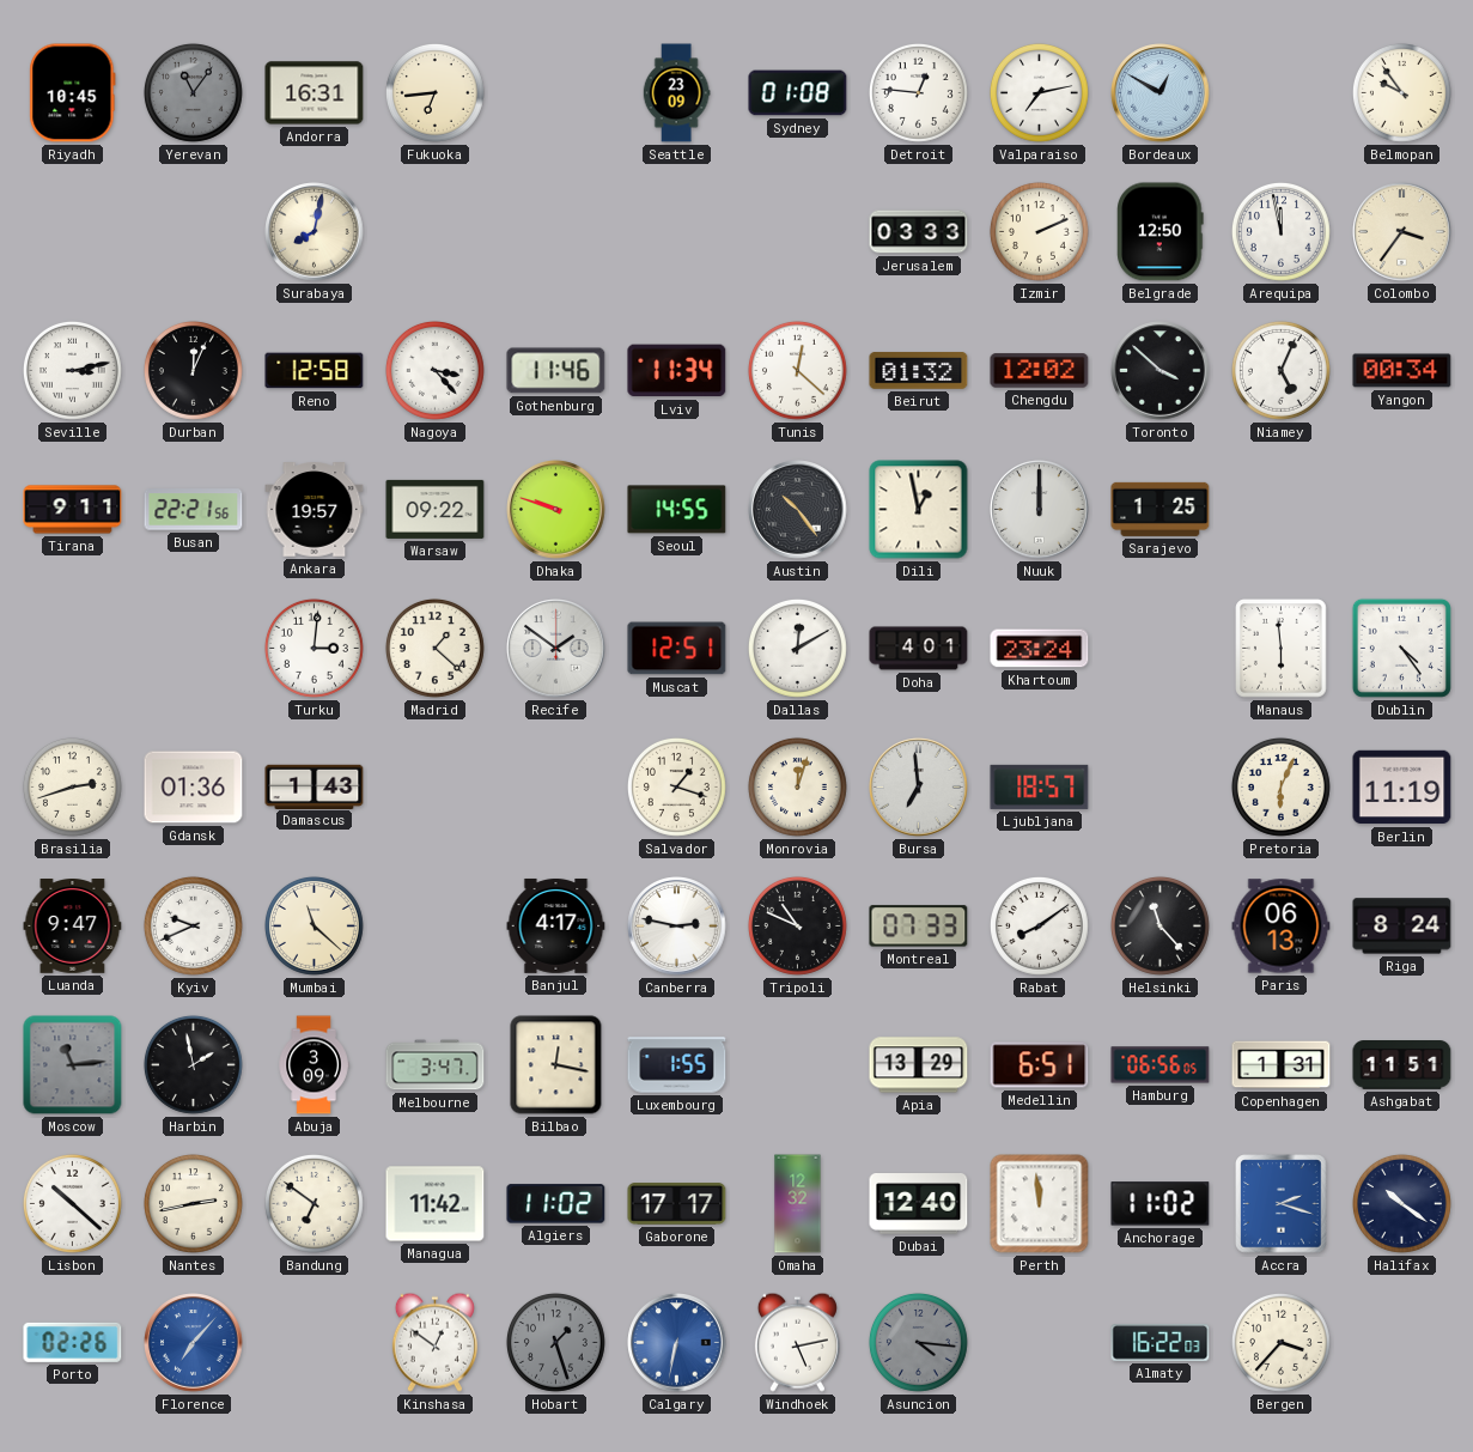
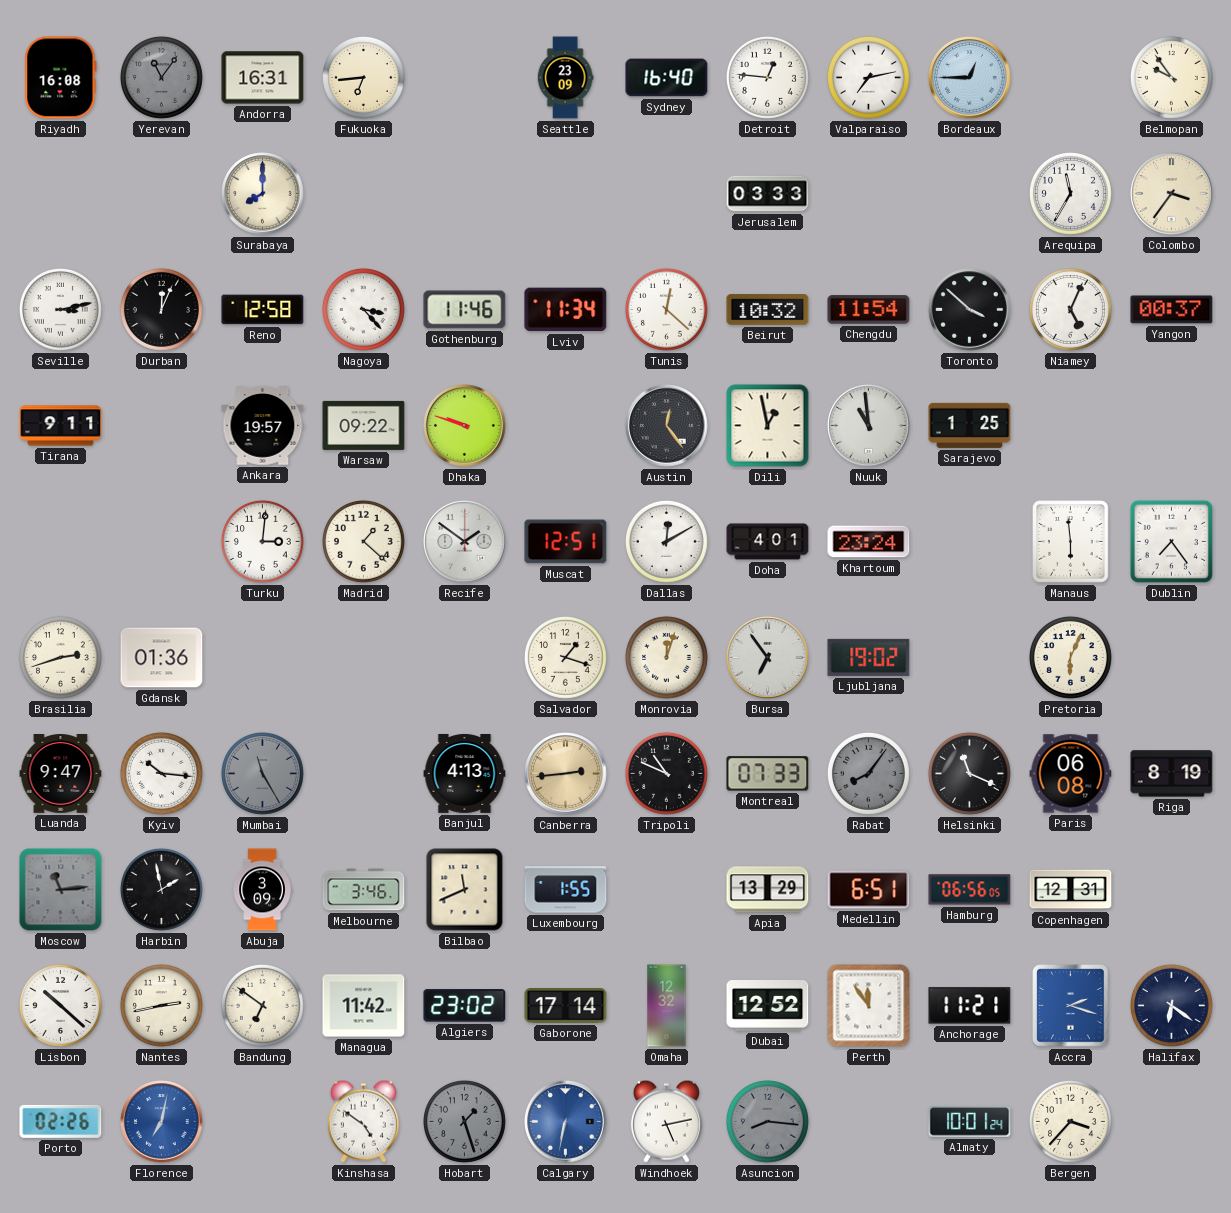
Riyadh: 10:45 -> 16:08 (61, 78)
Sydney: 01:08 -> 16:40 (667, 78)
Bordeaux: 12:50 -> 12:45 (970, 78)
Surabaya: 8:02 -> 8:00 (263, 194)
Izmir: 2:11 -> none (1039, 231)
Belgrade: 12:50 -> none (1161, 232)
Arequipa: 11:58 -> 11:35 (1070, 193)
Beirut: 01:32 -> 10:32 (768, 310)
Chengdu: 12:02 -> 11:54 (869, 310)
Yangon: 00:34 -> 00:37 (1172, 310)
Busan: 22:21 -> none (194, 510)
Seoul: 14:55 -> none (677, 510)
Austin: 10:24 -> 12:24 (667, 426)
Nuuk: 12:00 -> 10:59 (869, 426)
Dublin: 4:24 -> 7:24 (1171, 541)
Damascus: 1:43 -> none (315, 786)
Bursa: 6:59 -> 6:54 (768, 658)
Ljubljana: 18:57 -> 19:02 (869, 657)
Berlin: 11:19 -> none (1402, 788)
Kyiv: 9:41 -> 10:16 (161, 773)
Mumbai: 11:22 -> 11:25 (262, 773)
Mumbai dial: cream -> grey (262, 773)
Banjul: 4:17 -> 4:13 (465, 773)
Canberra: 2:47 -> 2:44 (566, 774)
Canberra dial: white -> champagne (566, 774)
Rabat: 8:09 -> 8:06 (868, 773)
Rabat dial: white -> grey (868, 773)
Helsinki: 11:23 -> 11:19 (969, 773)
Paris: 06:13 -> 06:08 (1071, 774)
Riga: 8:24 -> 8:19 (1172, 774)
Melbourne: 3:47 -> 3:46 (364, 890)
Bilbao: 12:17 -> 11:41 (465, 890)
Copenhagen: 1:31 -> 12:31 (1071, 890)
Ashgabat: 11:51 -> none (1402, 1065)
Algiers: 11:02 -> 23:02 (465, 1006)
Gaborone: 17:17 -> 17:14 (566, 1006)
Dubai: 12:40 -> 12:52 (768, 1006)
Perth: 11:59 -> 11:54 (869, 1006)
Anchorage: 11:02 -> 11:21 (970, 1006)
Halifax: 10:21 -> 6:21 (1171, 1005)
Florence: 7:07 -> 7:02 (162, 1122)
Kinshasa: 12:51 -> 4:51 (363, 1121)
Asuncion: 4:16 -> 8:16 (767, 1121)
Almaty: 16:22 -> 10:01 (970, 1122)
